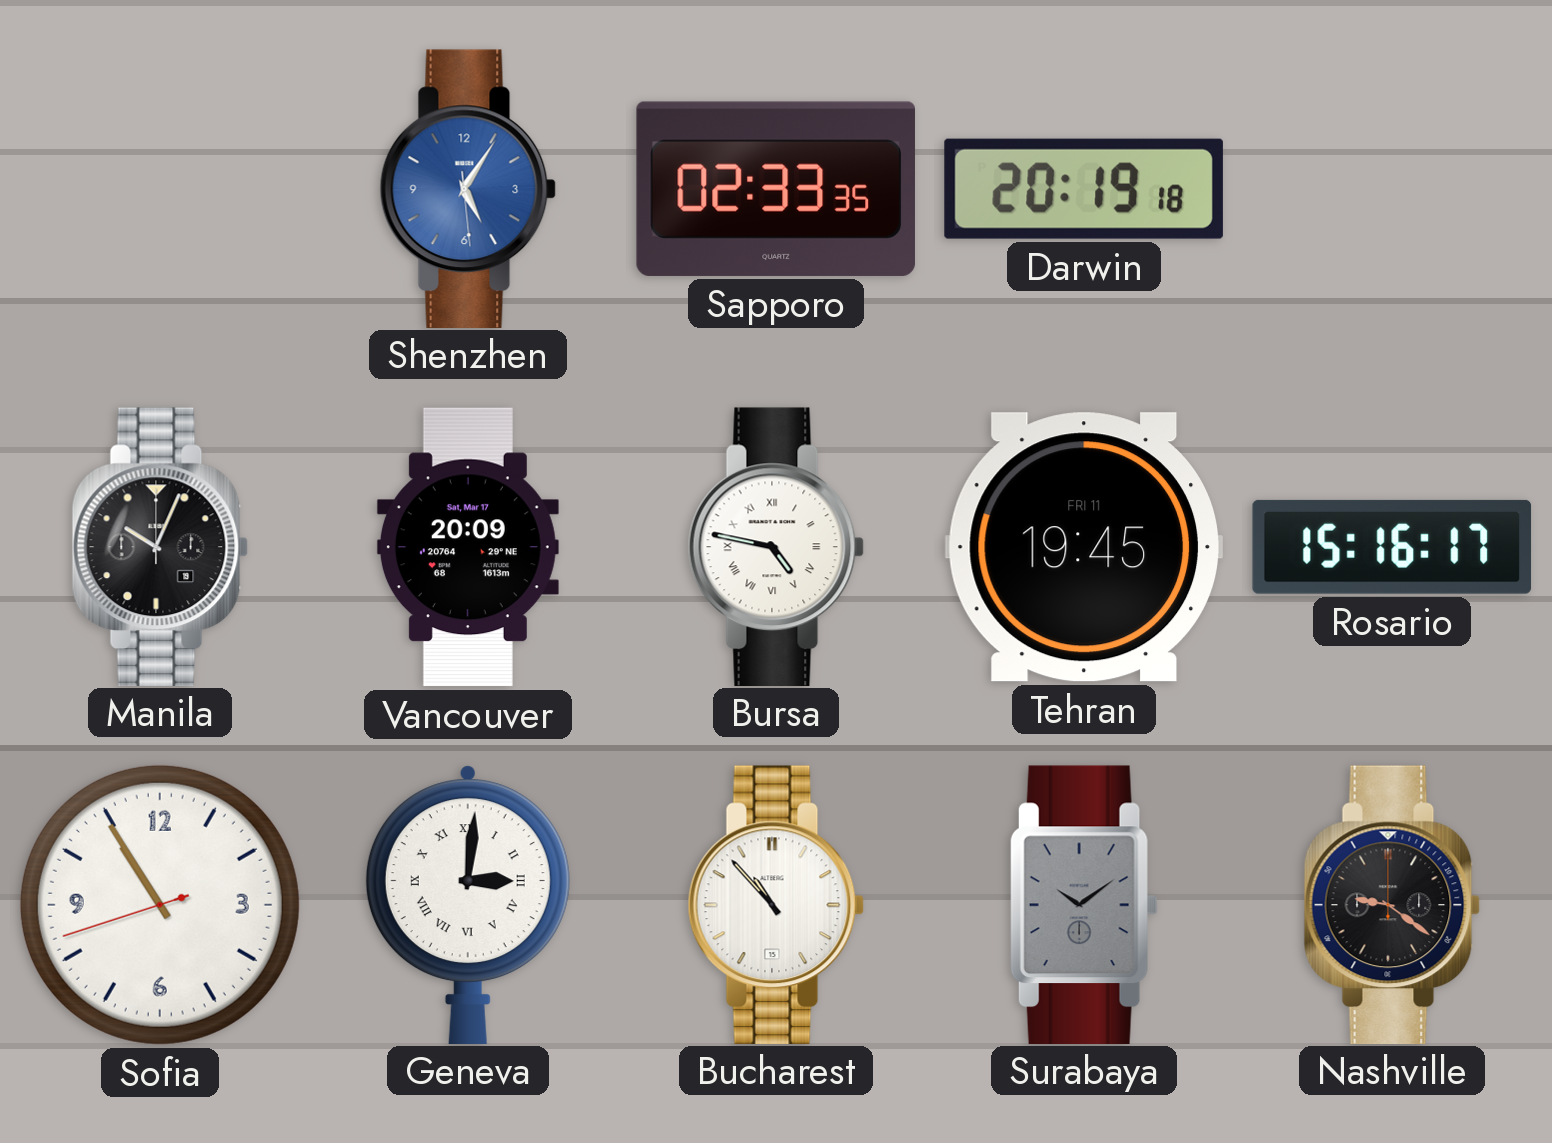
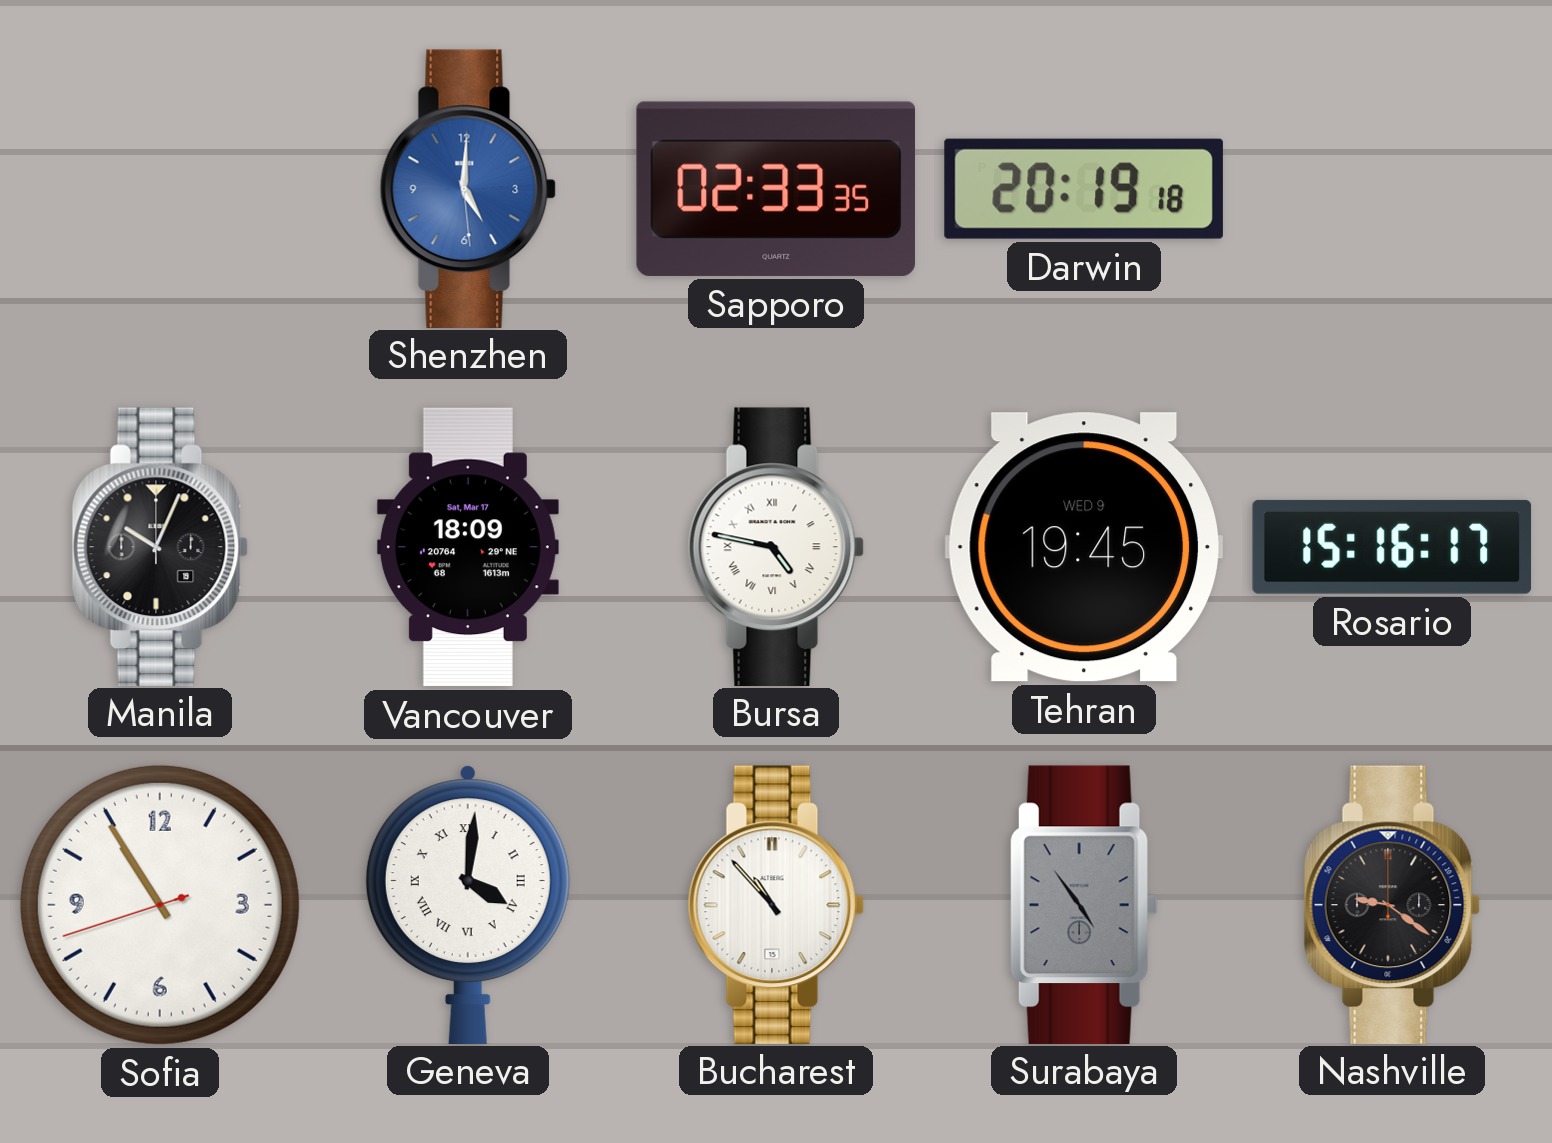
Shenzhen: 5:05 -> 5:00 (468, 188)
Vancouver: 20:09 -> 18:09 (468, 547)
Tehran date: FRI 11 -> WED 9 (1084, 547)
Geneva: 3:01 -> 4:01 (468, 904)
Surabaya: 10:09 -> 4:54 (1084, 904)
